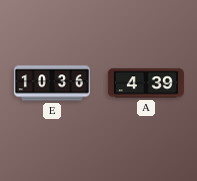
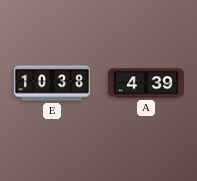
E: 10:36 -> 10:38 (52, 83)
